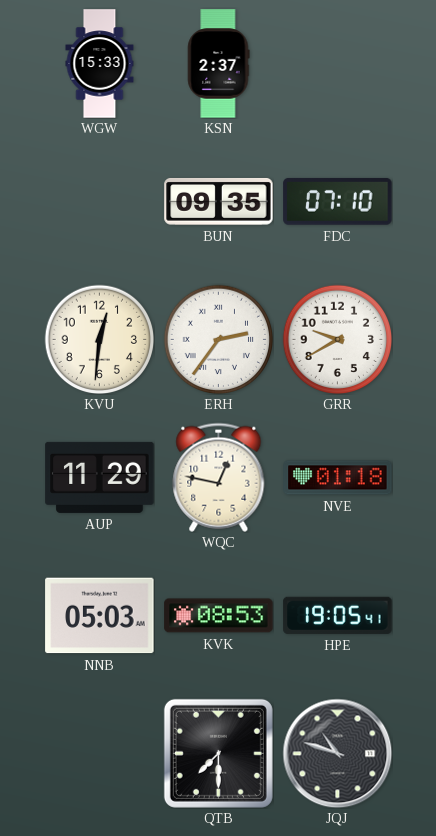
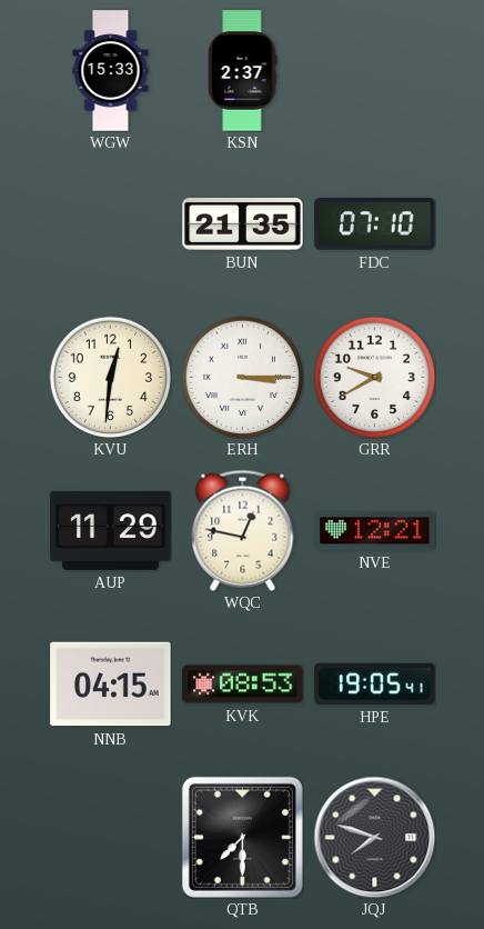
BUN: 09:35 -> 21:35 (243, 223)
ERH: 2:36 -> 3:15 (242, 377)
NVE: 01:18 -> 12:21 (375, 531)
NNB: 05:03 -> 04:15 (111, 685)
JQJ: 10:48 -> 7:48 (374, 837)
